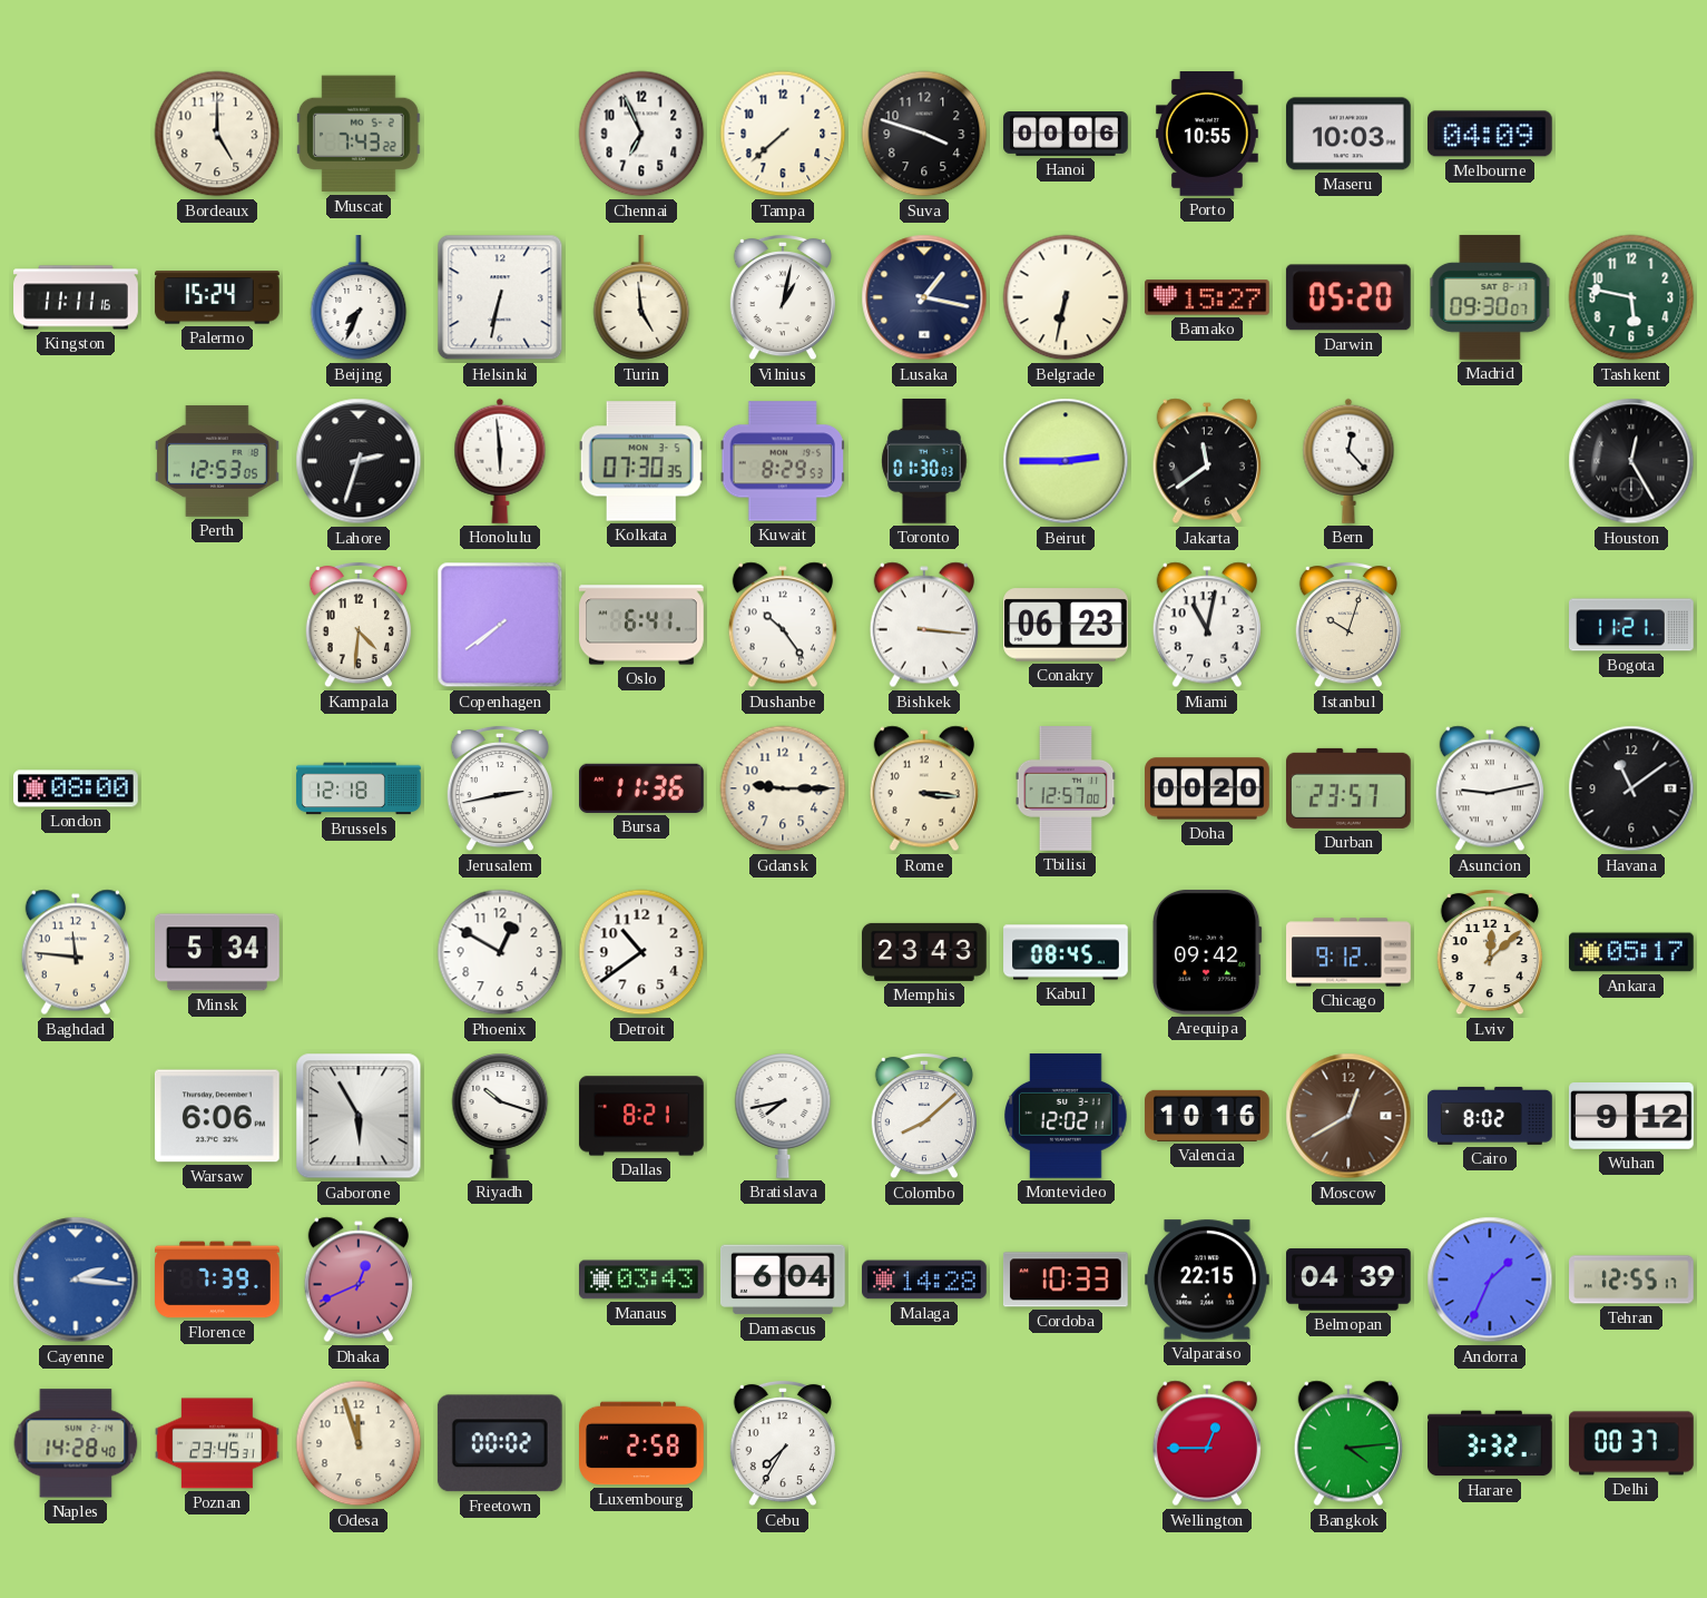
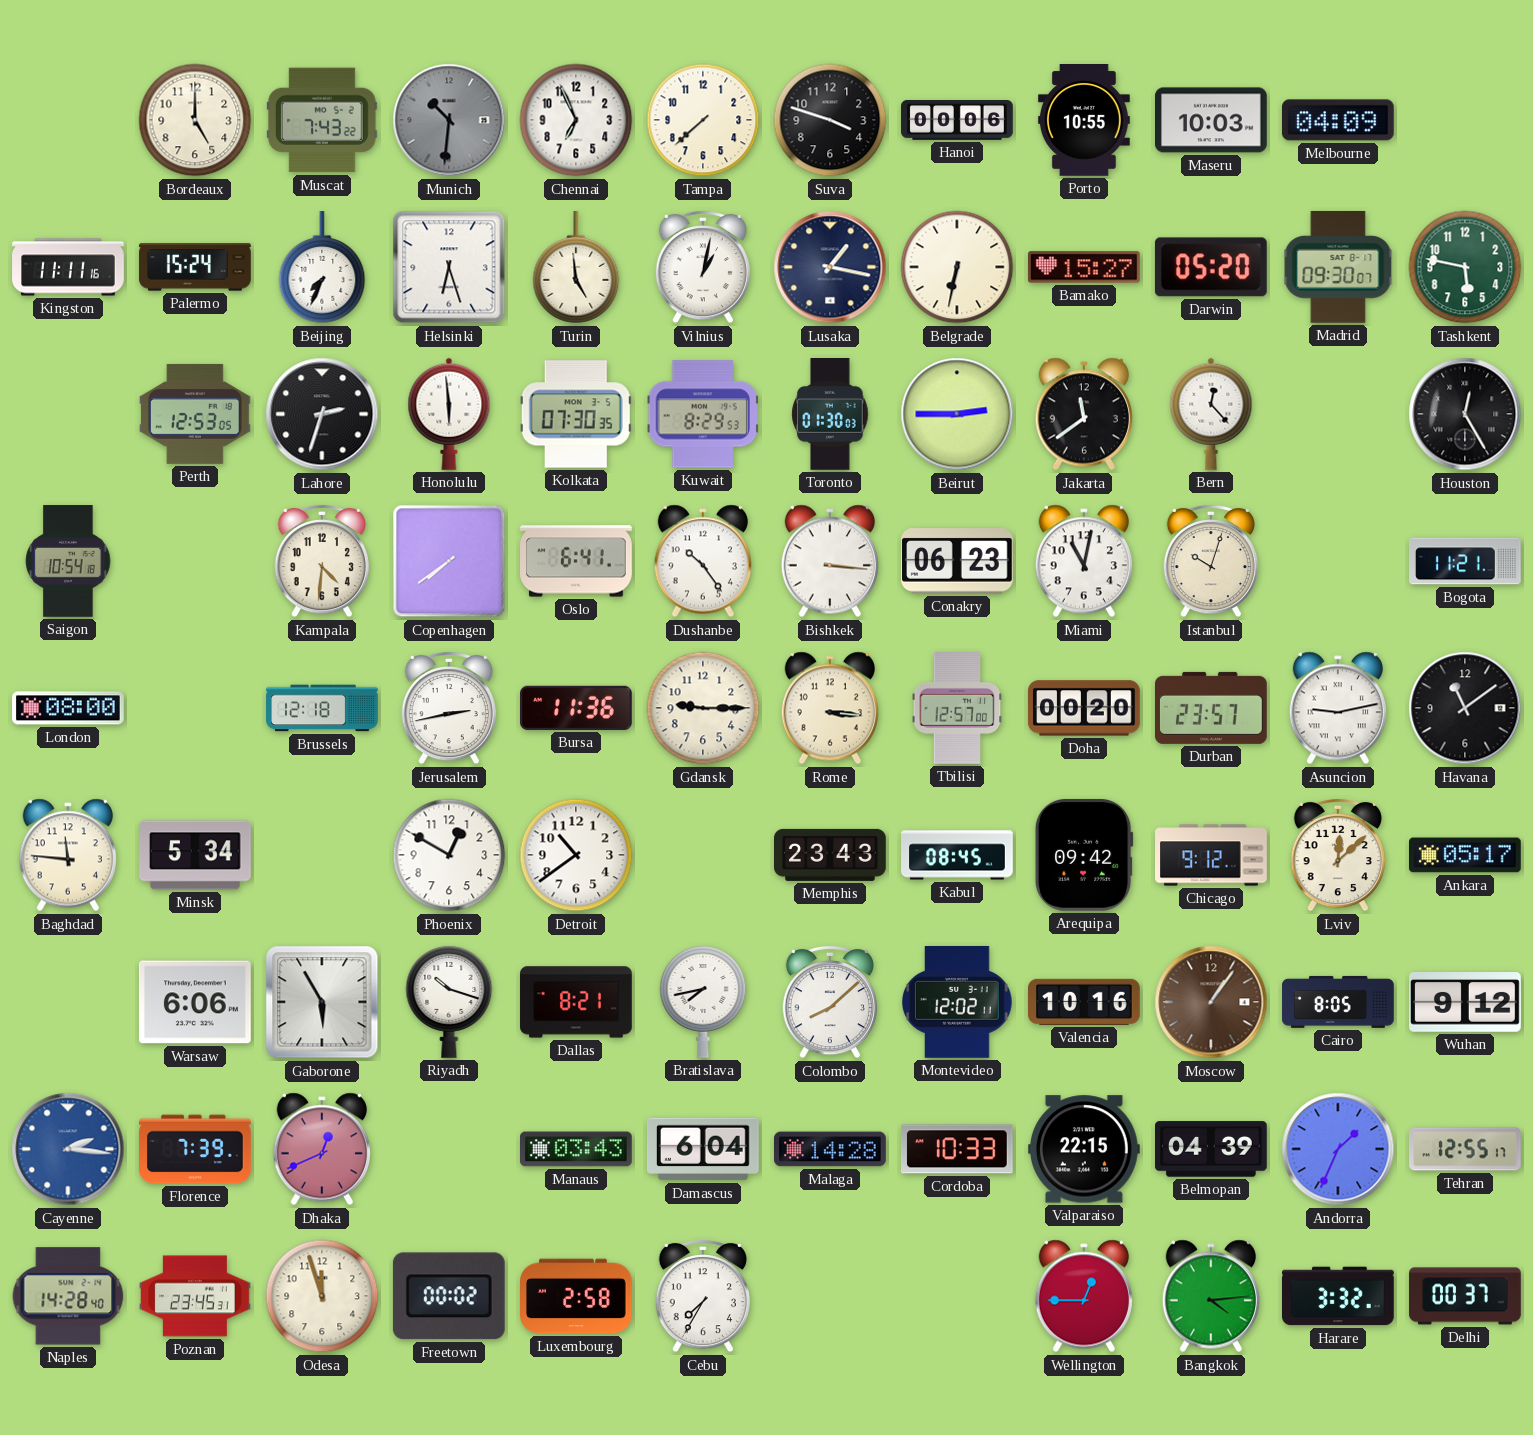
Munich: none -> 10:31 (449, 120)
Helsinki: 6:32 -> 6:27 (449, 267)
Saigon: none -> 10:54 (68, 561)
Moscow: 12:40 -> 1:06 (1211, 1002)
Cairo: 8:02 -> 8:05 (1338, 1002)
